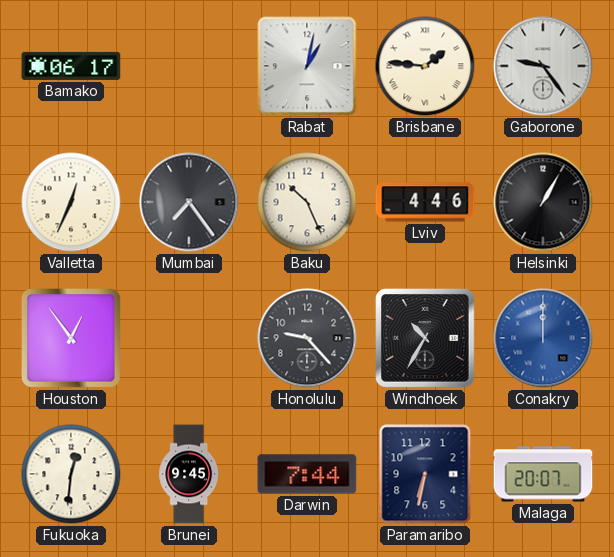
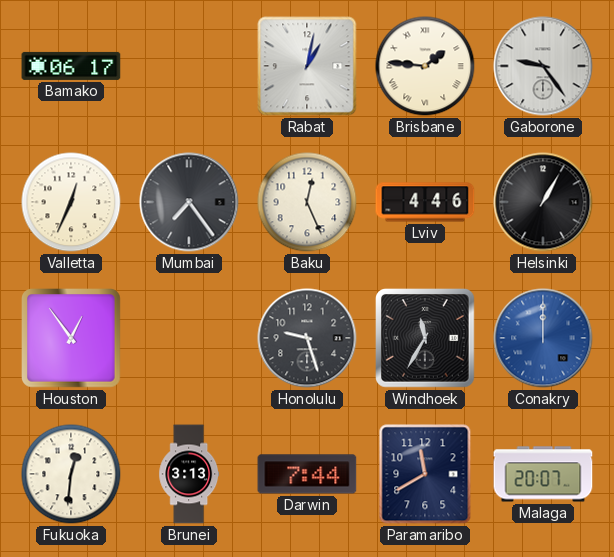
Baku: 10:26 -> 12:26 (307, 202)
Honolulu: 9:23 -> 9:27 (307, 338)
Windhoek: 10:35 -> 11:35 (426, 339)
Brunei: 9:45 -> 3:13 (189, 474)
Paramaribo: 6:32 -> 11:40 (425, 474)
